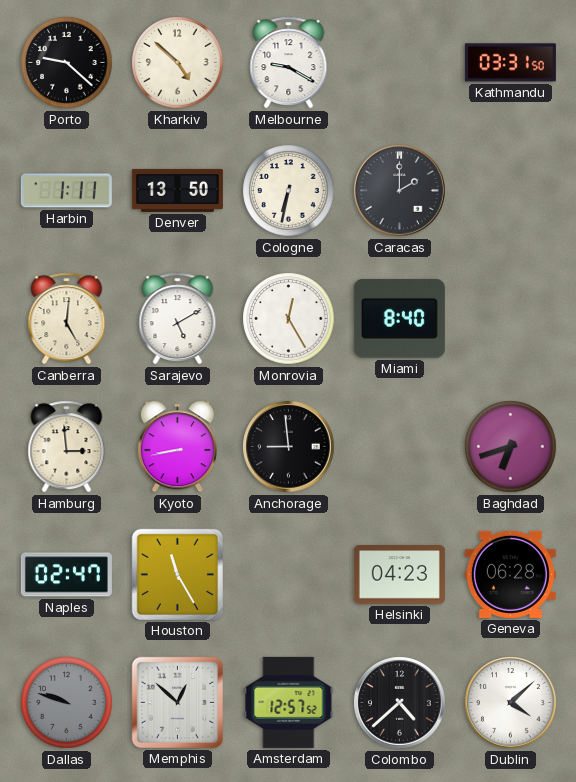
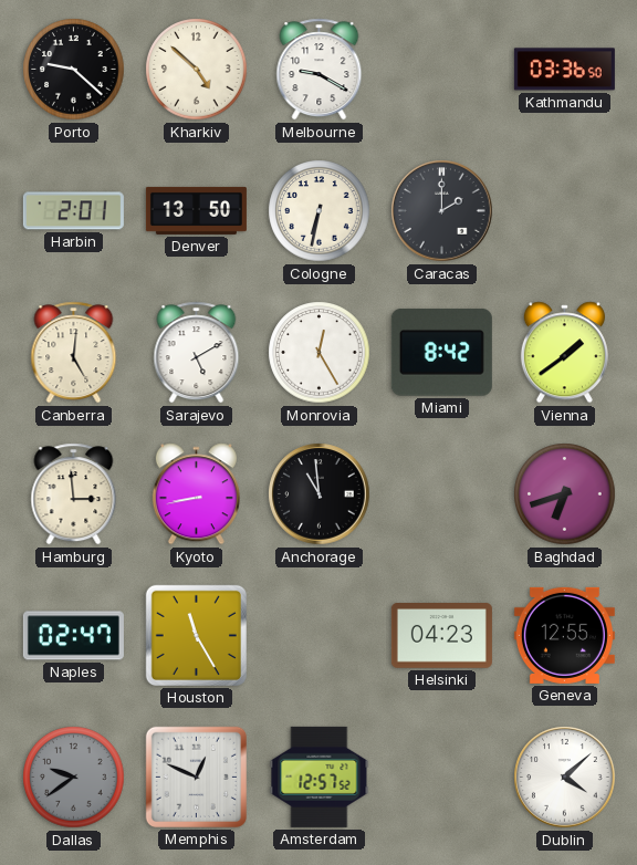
Kathmandu: 03:31 -> 03:36 (564, 70)
Harbin: 1:11 -> 2:01 (73, 211)
Miami: 8:40 -> 8:42 (441, 353)
Vienna: none -> 1:39 (564, 353)
Anchorage: 8:59 -> 10:59 (320, 494)
Geneva: 06:28 -> 12:55 (564, 635)
Dallas: 9:48 -> 9:39 (74, 778)
Memphis: 12:52 -> 12:49 (196, 777)
Colombo: 4:38 -> none (400, 703)
